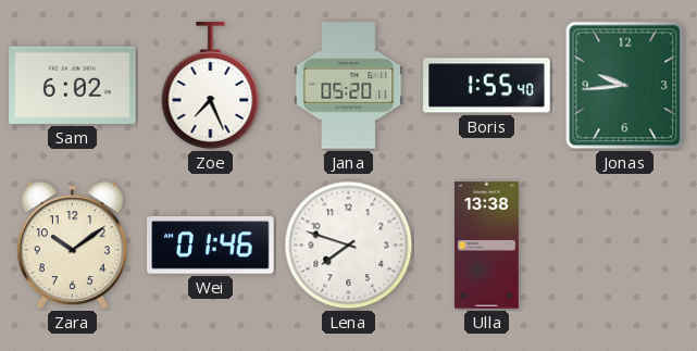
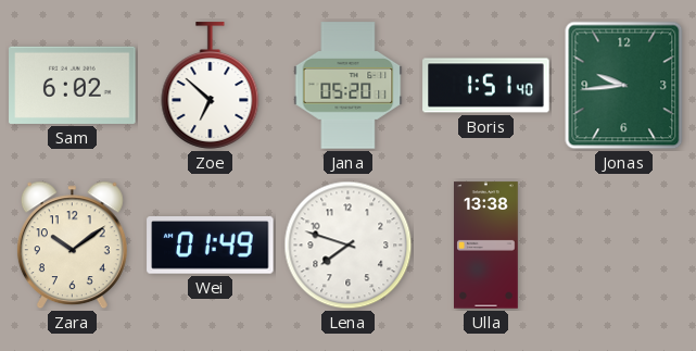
Zoe: 7:26 -> 6:52 (211, 86)
Boris: 1:55 -> 1:51 (486, 86)
Wei: 01:46 -> 01:49 (211, 246)
